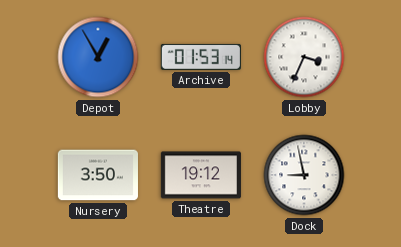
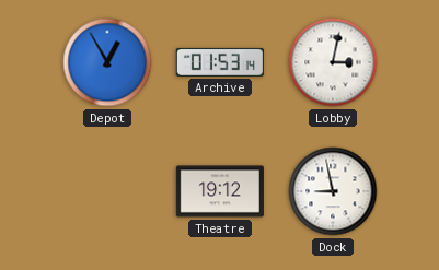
Lobby: 3:34 -> 3:02 (333, 62)
Nursery: 3:50 -> none (98, 175)
